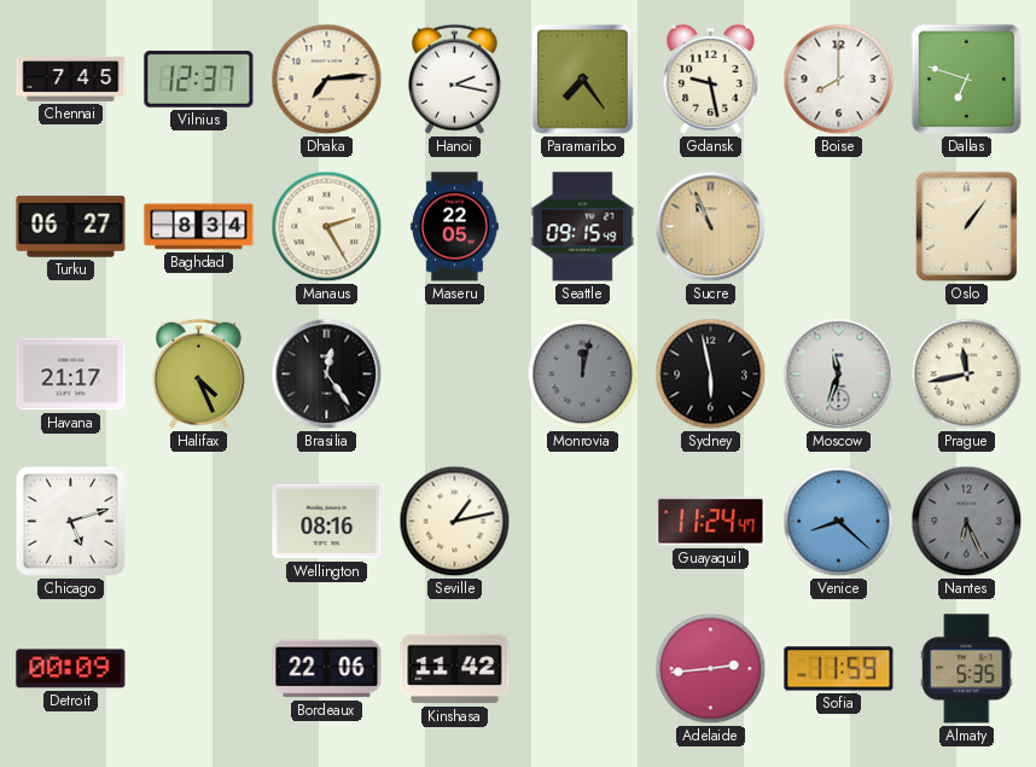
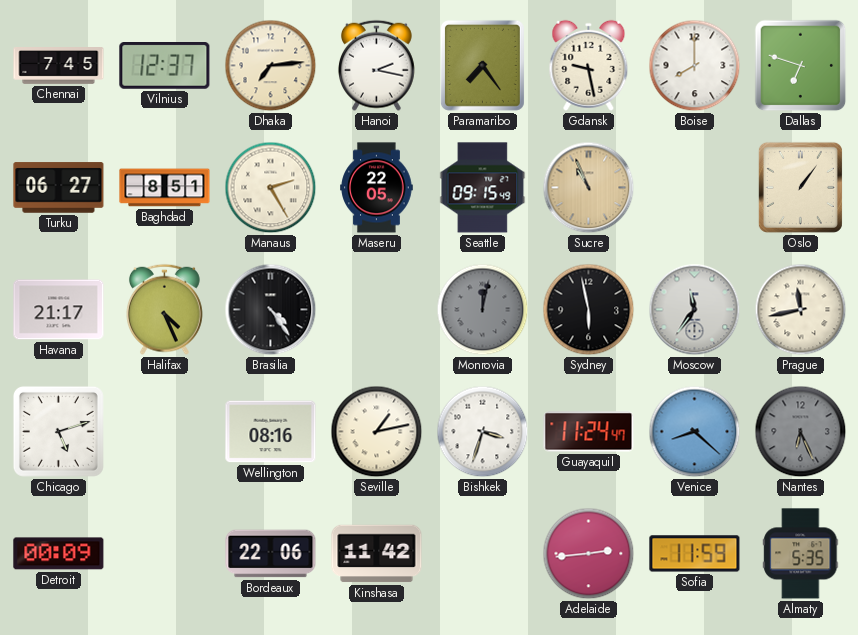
Baghdad: 8:34 -> 8:51 (165, 188)
Brasilia: 12:24 -> 4:24 (271, 310)
Moscow: 11:33 -> 11:36 (695, 310)
Bishkek: none -> 3:33 (483, 432)
